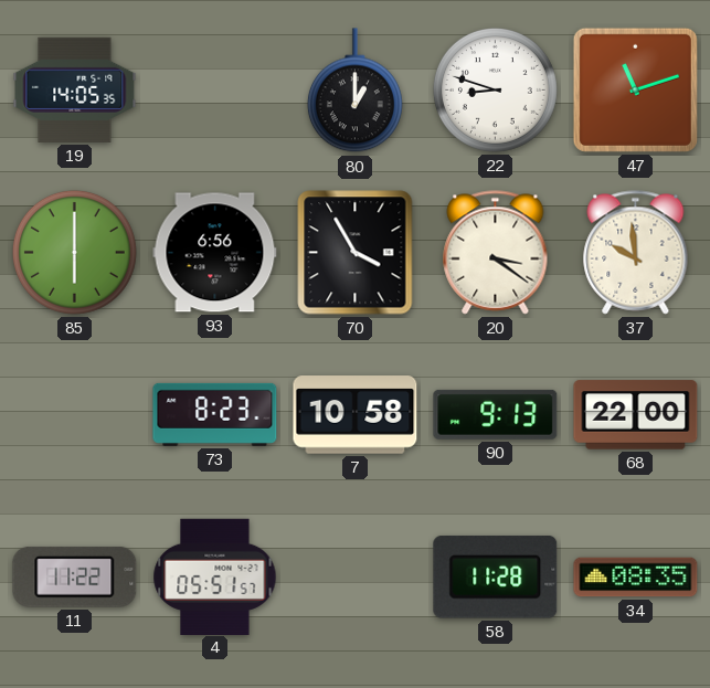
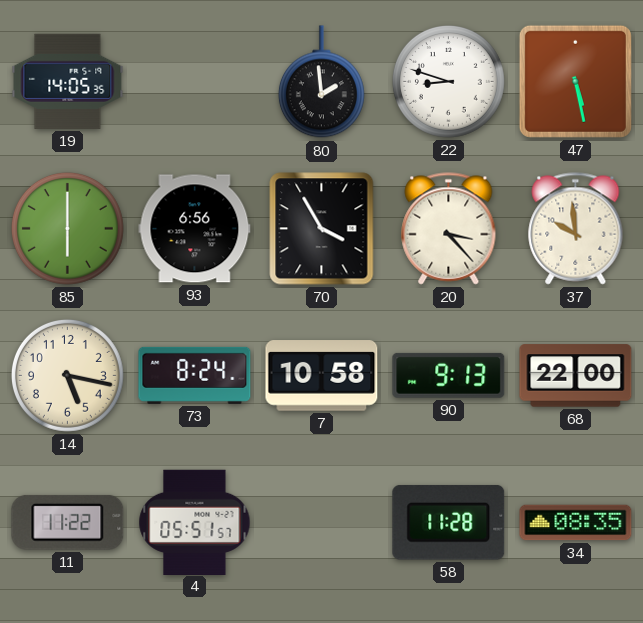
80: 1:00 -> 1:59 (321, 82)
47: 11:12 -> 5:28 (575, 81)
20: 3:21 -> 3:23 (449, 229)
14: none -> 5:17 (67, 375)
73: 8:23 -> 8:24 (195, 375)
